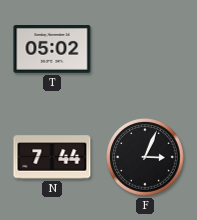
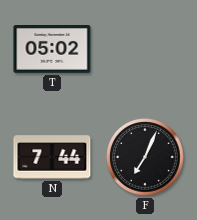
F: 3:04 -> 7:04 (145, 157)
